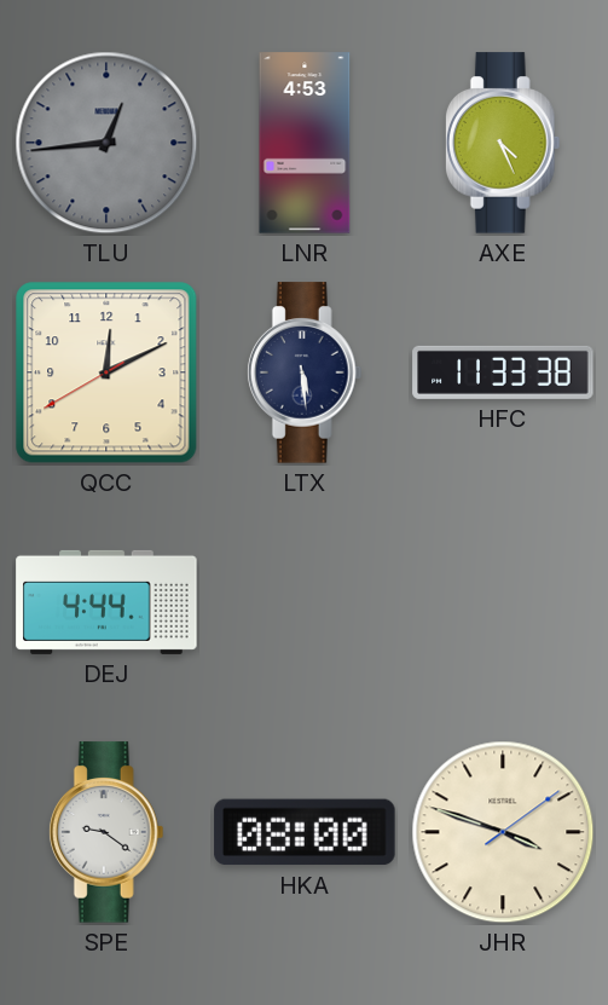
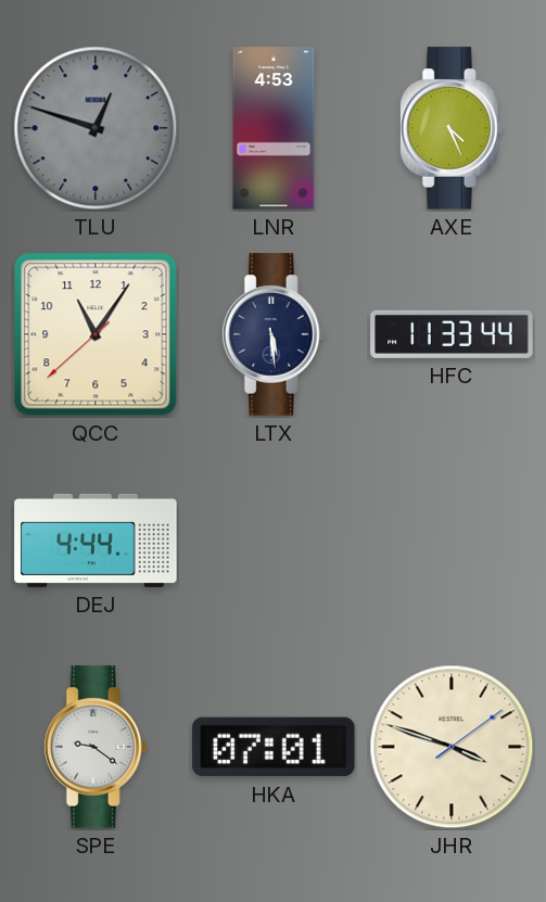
TLU: 12:44 -> 12:48 (96, 128)
QCC: 12:10 -> 11:05 (96, 334)
HFC: 11:33:38 -> 11:33:44 (452, 334)
HKA: 08:00 -> 07:01 (274, 747)
